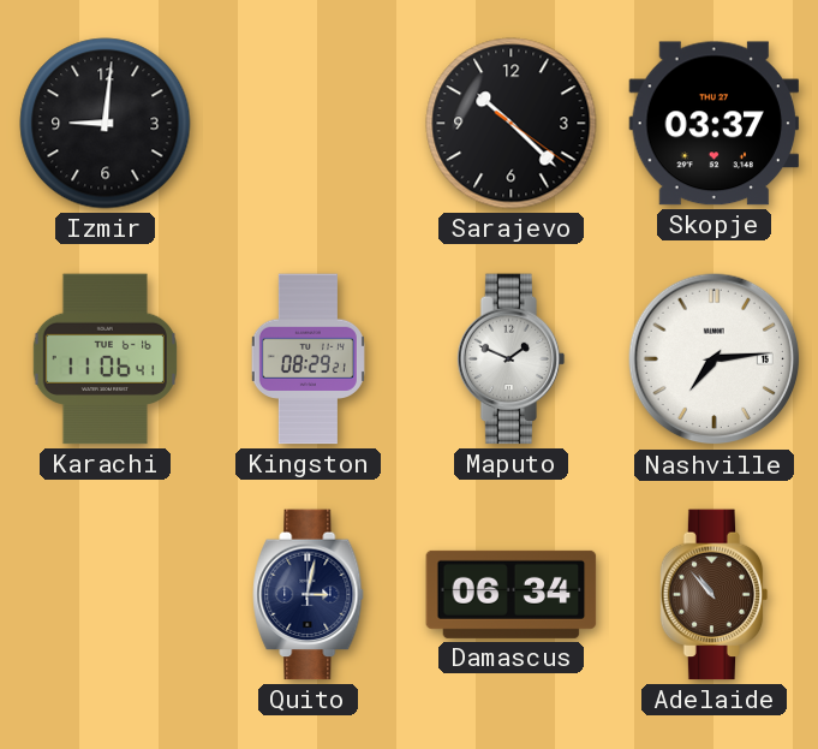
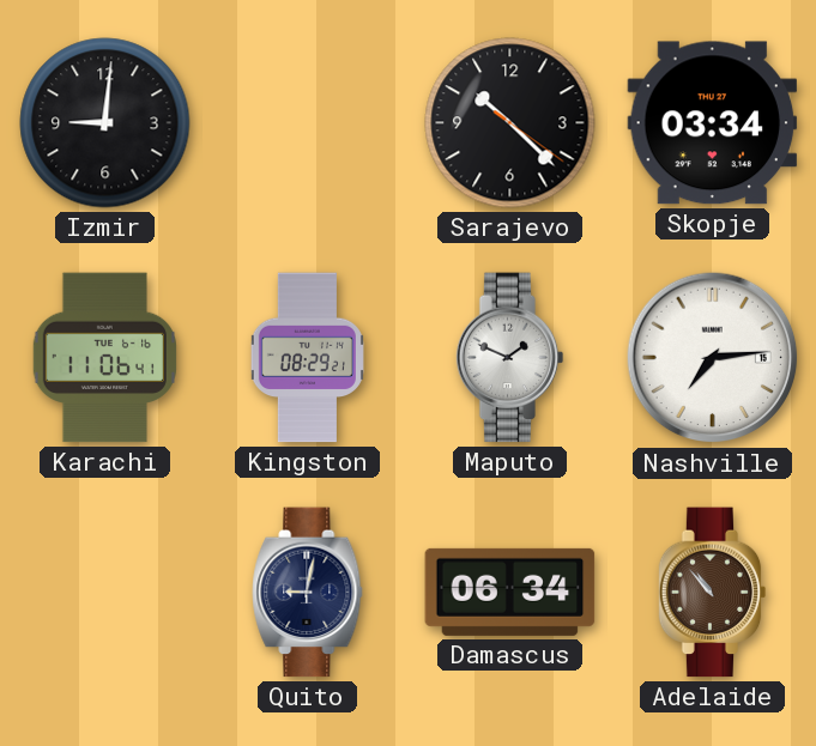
Skopje: 03:37 -> 03:34 (713, 123)
Quito: 3:02 -> 9:02 (308, 593)
